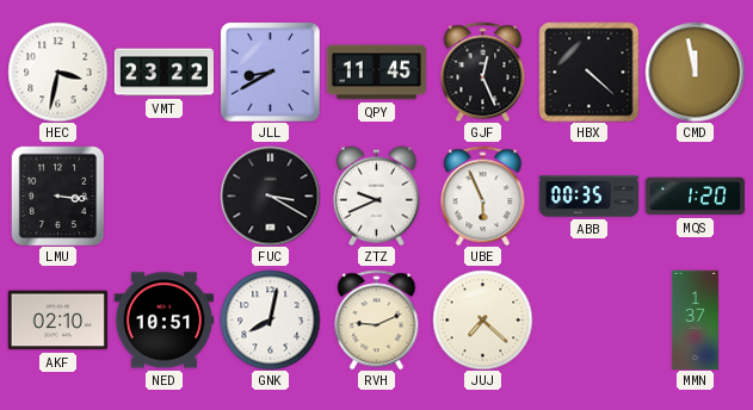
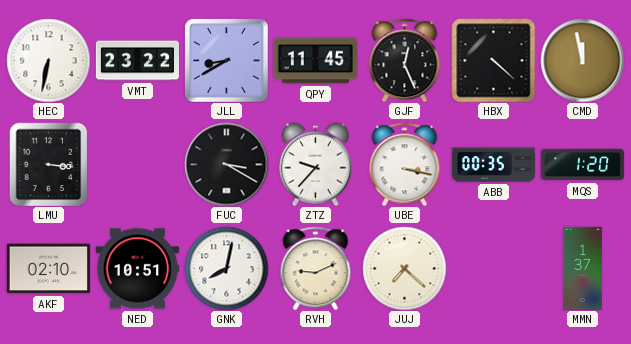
HEC: 3:32 -> 6:32 (48, 60)
ZTZ: 9:41 -> 9:37 (315, 164)
UBE: 5:56 -> 3:17 (405, 164)
